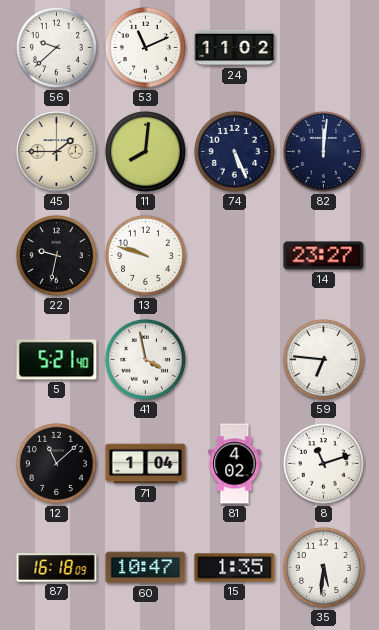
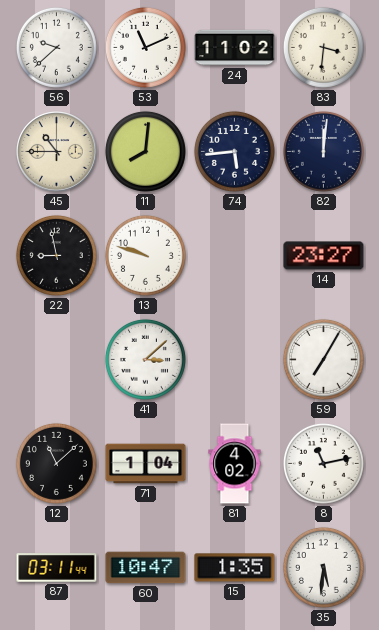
83: none -> 3:31 (323, 47)
45: 1:45 -> 10:45 (57, 152)
74: 5:26 -> 5:44 (234, 151)
22: 9:32 -> 8:58 (56, 255)
5: 5:21 -> none (57, 360)
41: 3:58 -> 3:08 (145, 359)
59: 6:46 -> 7:05 (323, 359)
8: 11:12 -> 11:13 (323, 463)
87: 16:18 -> 03:11 (57, 568)
